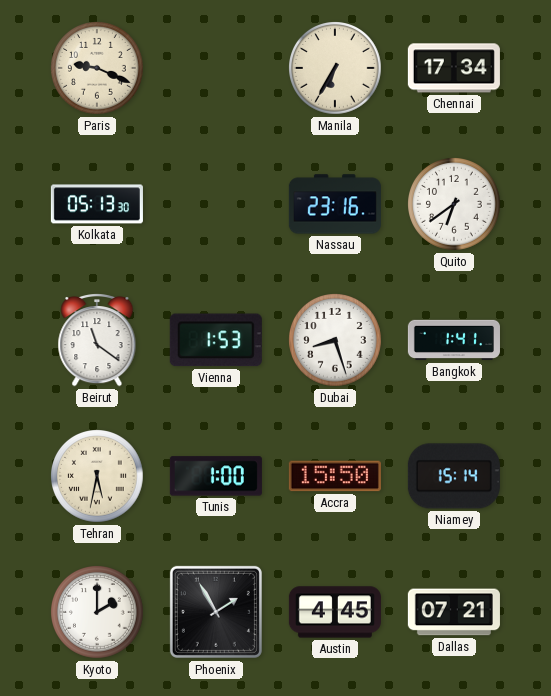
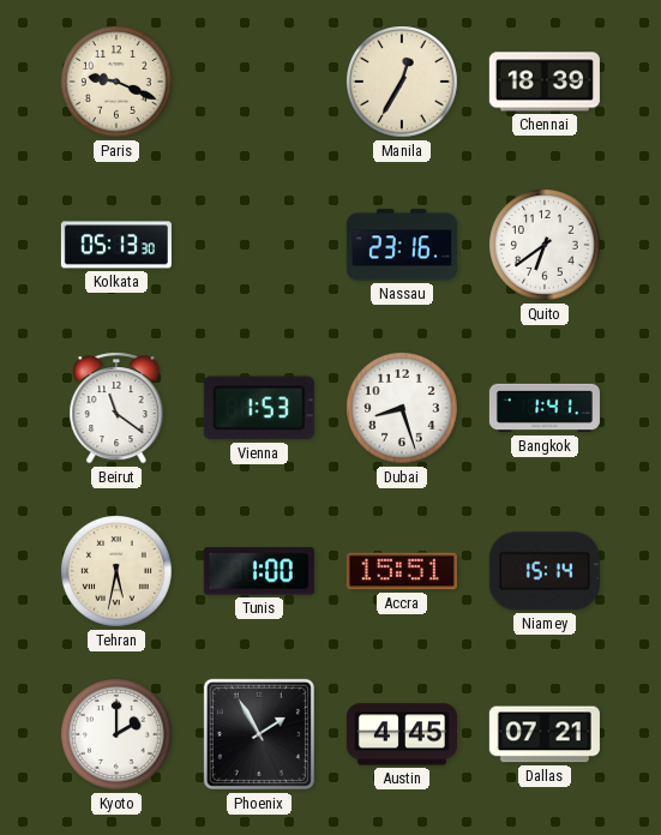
Manila: 6:35 -> 12:35 (403, 83)
Chennai: 17:34 -> 18:39 (545, 82)
Accra: 15:50 -> 15:51 (402, 571)
